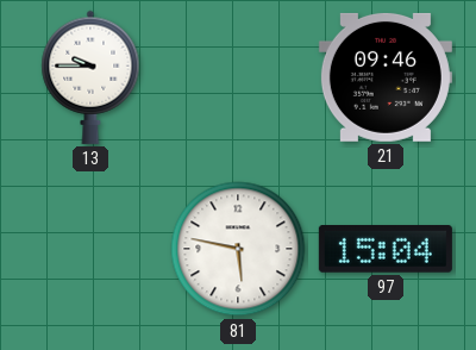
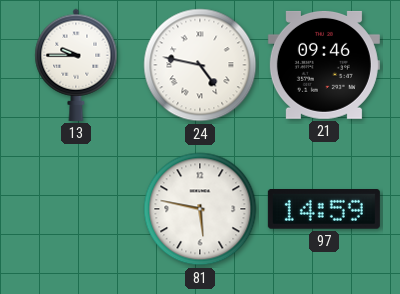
24: none -> 4:47 (200, 65)
97: 15:04 -> 14:59 (324, 210)
